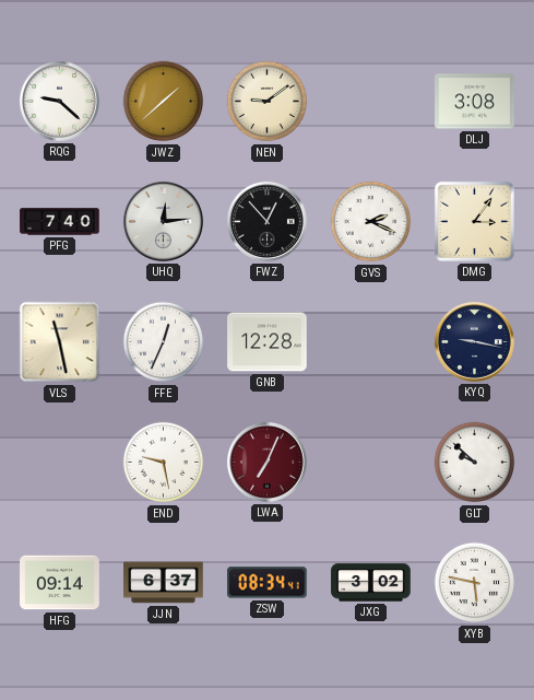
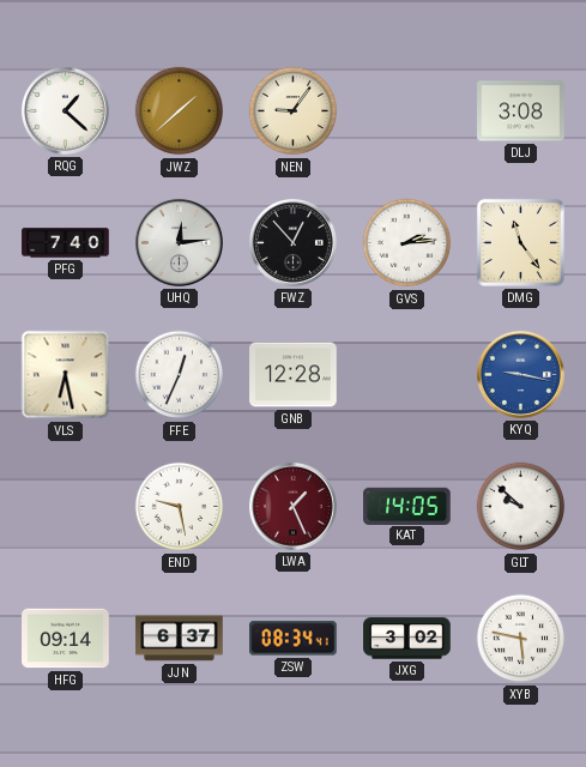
RQG: 9:22 -> 1:22 (65, 110)
NEN: 9:09 -> 9:06 (294, 111)
GVS: 2:19 -> 2:14 (407, 243)
DMG: 3:06 -> 11:24 (520, 242)
VLS: 11:28 -> 6:28 (66, 375)
KYQ dial: navy -> blue (520, 374)
LWA: 7:04 -> 1:26 (292, 506)
KAT: none -> 14:05 (407, 506)
